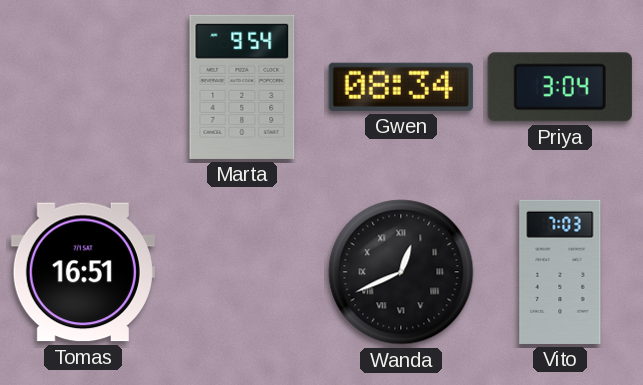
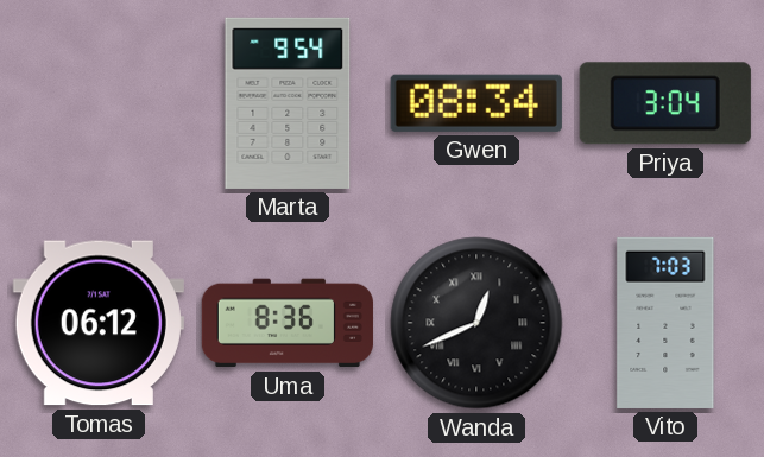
Tomas: 16:51 -> 06:12 (99, 323)
Uma: none -> 8:36 (288, 323)
